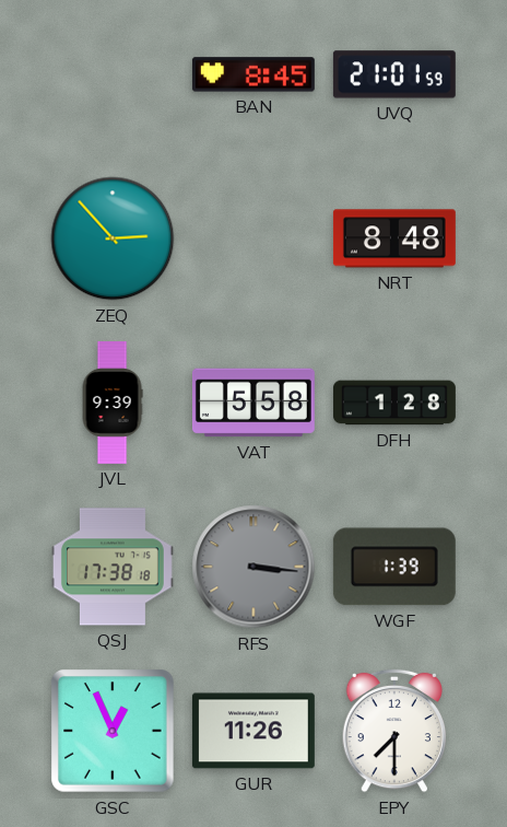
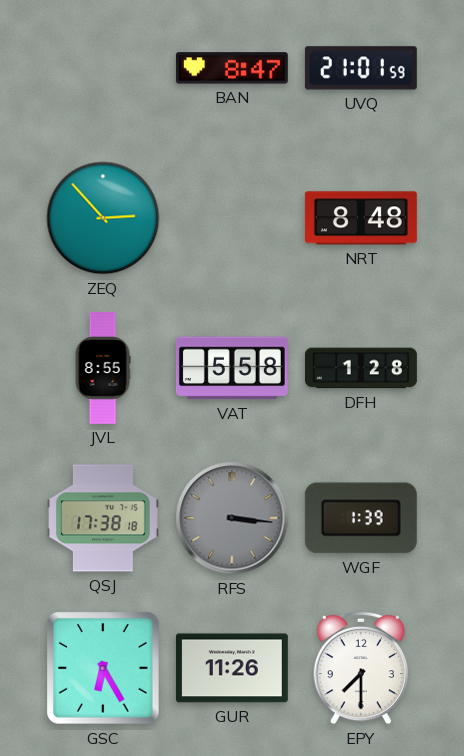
BAN: 8:45 -> 8:47 (232, 68)
JVL: 9:39 -> 8:55 (103, 369)
GSC: 12:56 -> 6:25 (103, 668)
